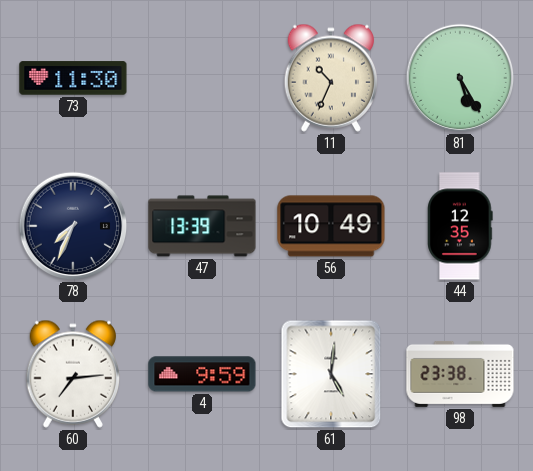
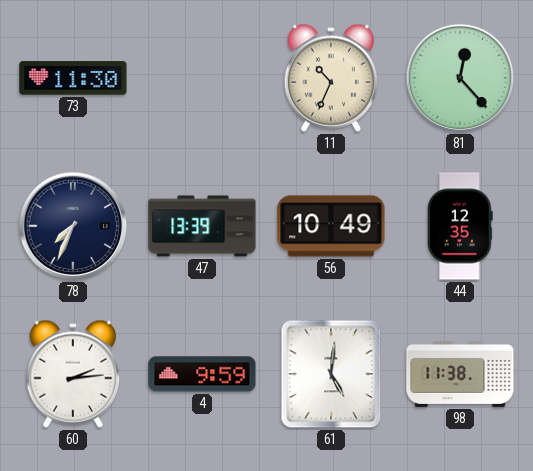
81: 5:25 -> 12:23 (460, 78)
60: 7:14 -> 2:14 (72, 374)
98: 23:38 -> 11:38 (460, 374)
